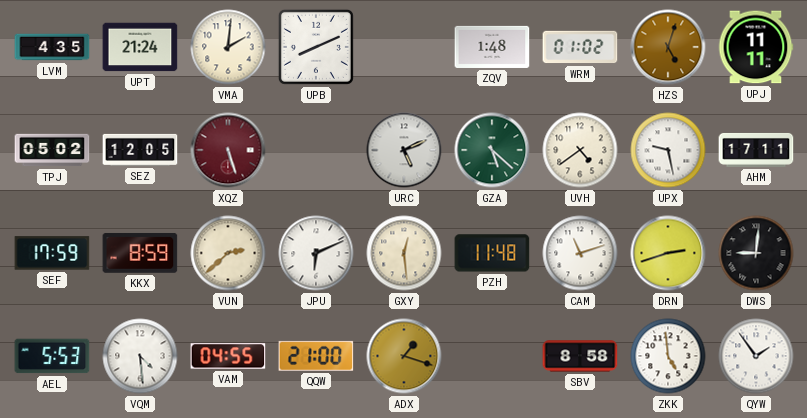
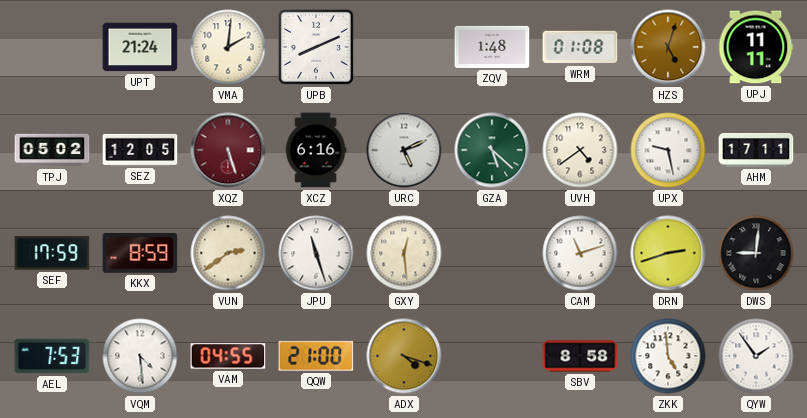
LVM: 4:35 -> none (52, 47)
WRM: 01:02 -> 01:08 (580, 47)
XCZ: none -> 6:16 (316, 150)
VUN: 2:38 -> 2:39 (228, 253)
JPU: 6:11 -> 11:27 (316, 253)
PZH: 11:48 -> none (492, 253)
AEL: 5:53 -> 7:53 (52, 356)
ADX: 1:18 -> 4:18 (404, 356)
